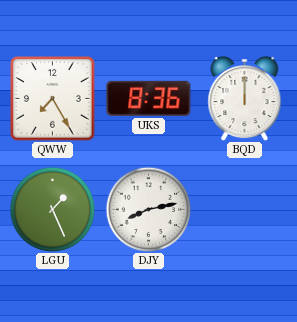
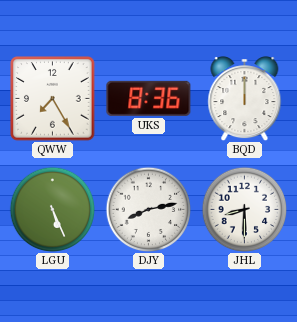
LGU: 1:26 -> 5:26 (52, 209)
JHL: none -> 8:30 (244, 209)
